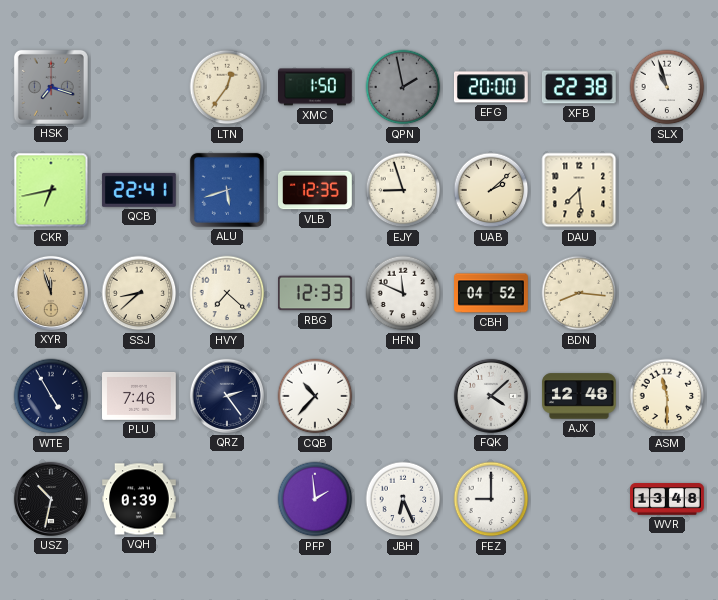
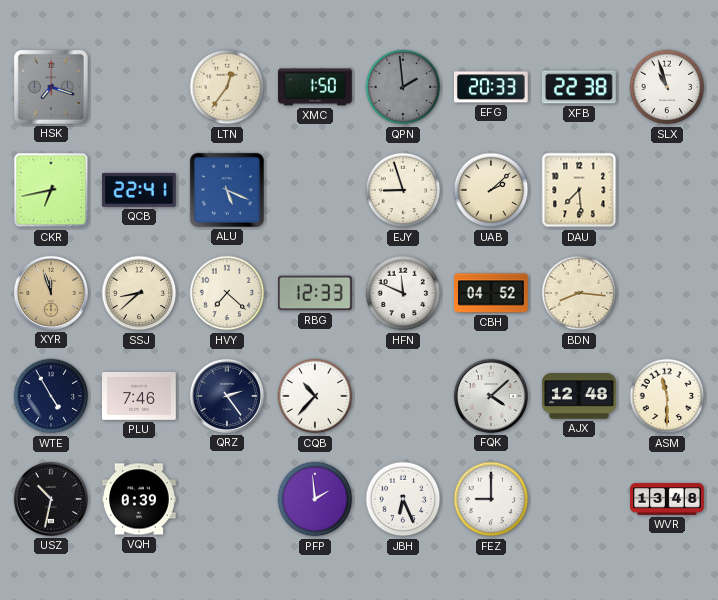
QPN: 1:58 -> 1:59 (403, 87)
EFG: 20:00 -> 20:33 (492, 87)
ALU: 5:42 -> 5:19 (227, 190)
VLB: 12:35 -> none (316, 190)
